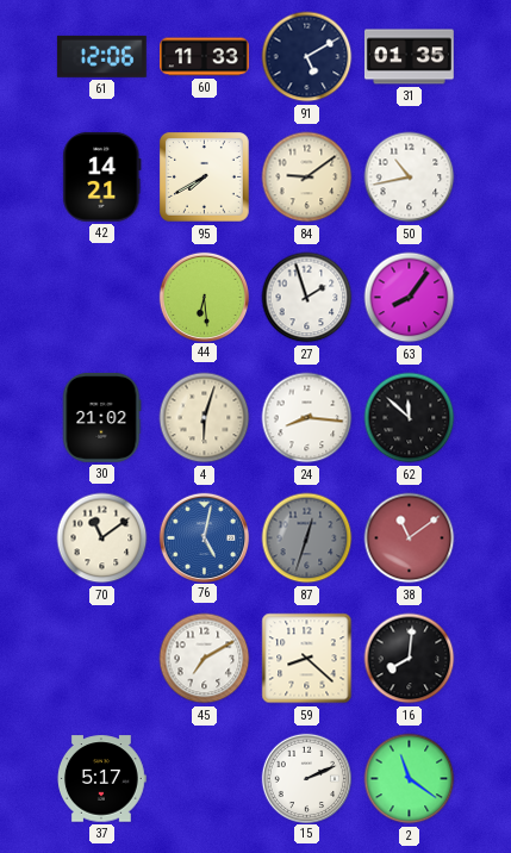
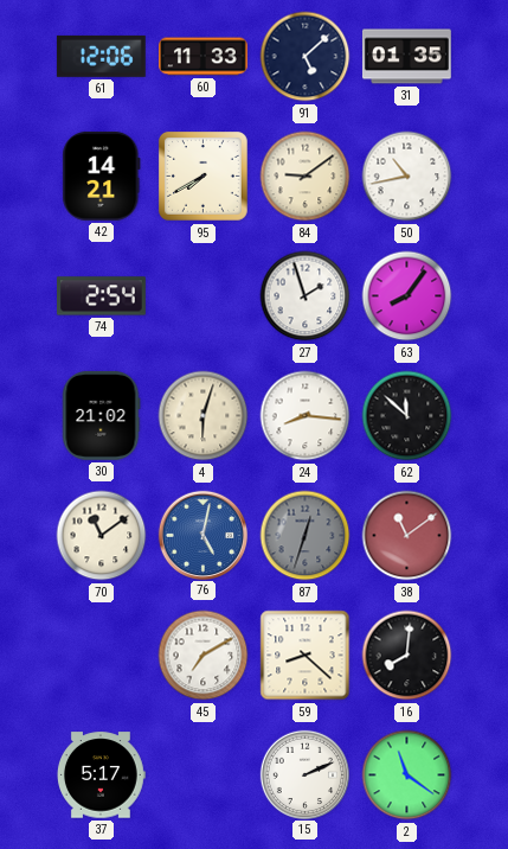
91: 5:10 -> 5:08 (306, 57)
74: none -> 2:54 (102, 296)
44: 6:29 -> none (204, 297)
